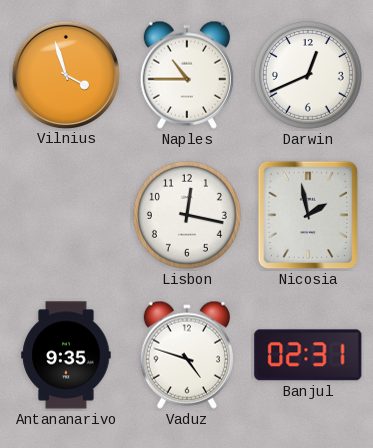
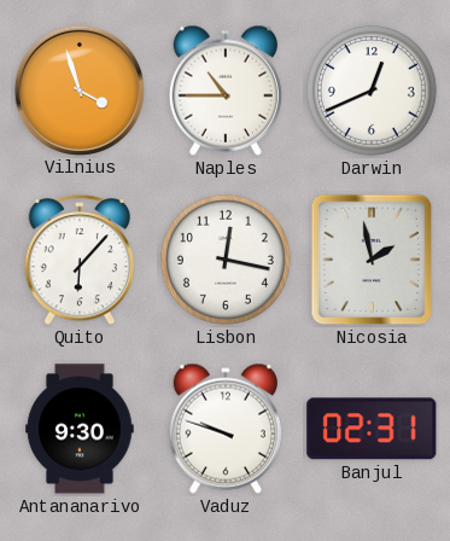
Quito: none -> 6:07 (80, 261)
Antananarivo: 9:35 -> 9:30 (80, 429)
Vaduz: 4:48 -> 9:48 (226, 429)
